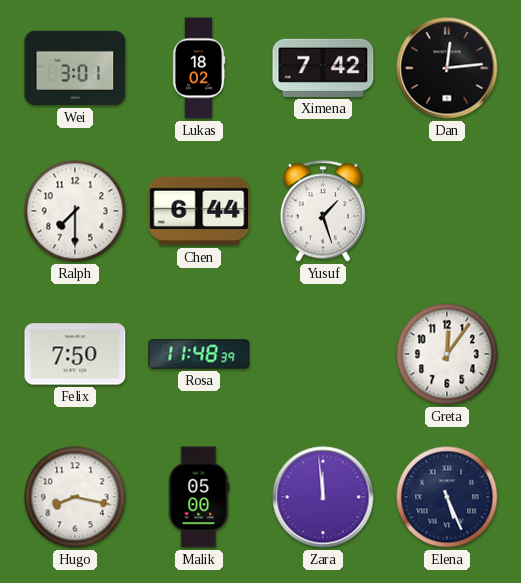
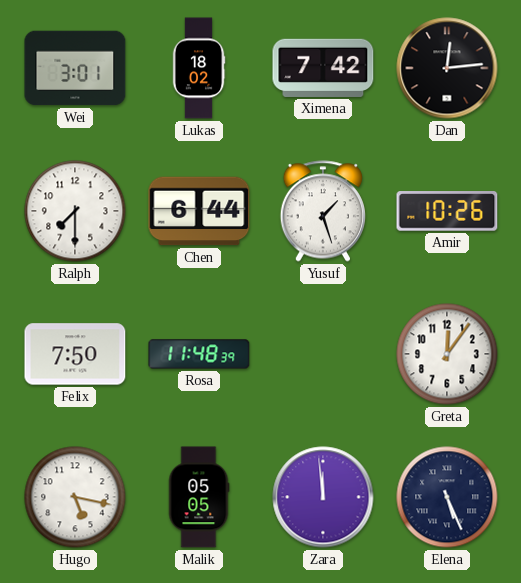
Amir: none -> 10:26 (447, 211)
Hugo: 8:17 -> 5:17 (75, 497)
Malik: 05:00 -> 05:05 (199, 497)
